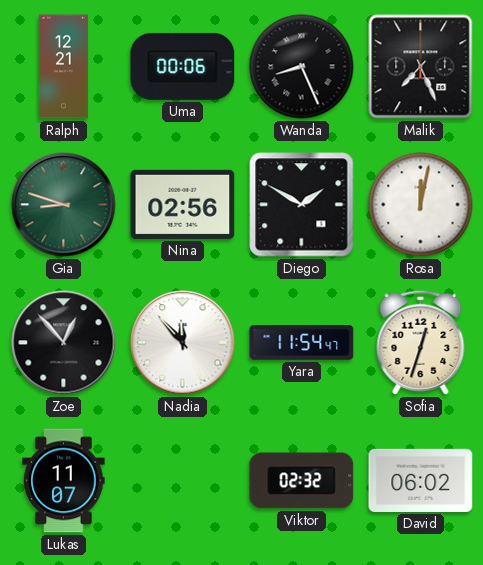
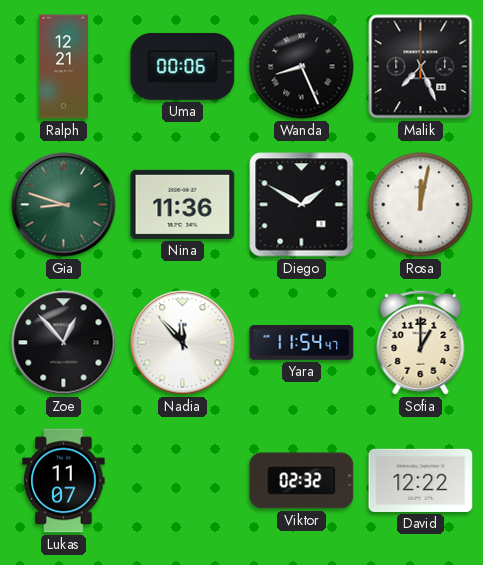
Nina: 02:56 -> 11:36 (183, 204)
Sofia: 12:33 -> 1:00 (421, 342)
David: 06:02 -> 12:22 (421, 480)
